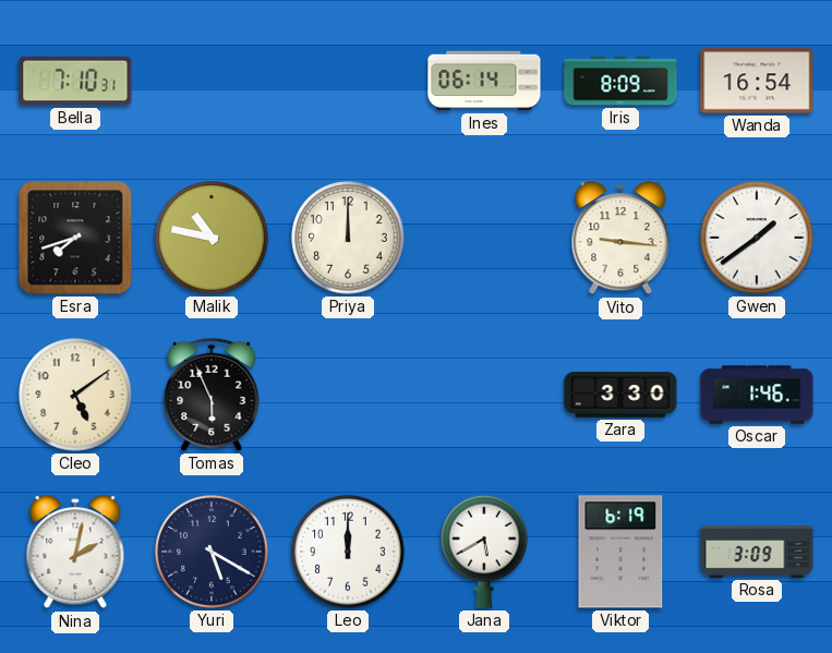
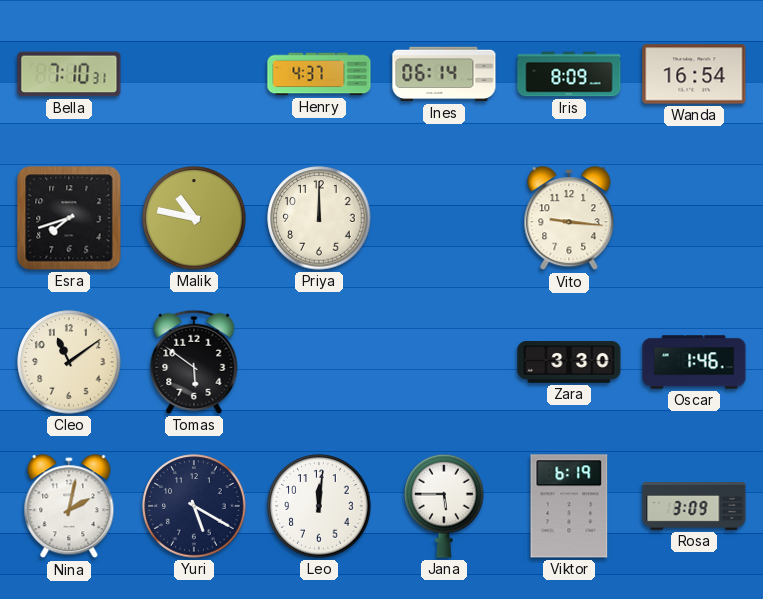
Henry: none -> 4:37 (319, 74)
Gwen: 1:39 -> none (757, 238)
Cleo: 5:09 -> 11:09 (69, 362)
Tomas: 5:56 -> 5:51 (194, 362)
Leo: 12:00 -> 12:01 (319, 506)
Jana: 5:40 -> 5:45 (444, 506)
